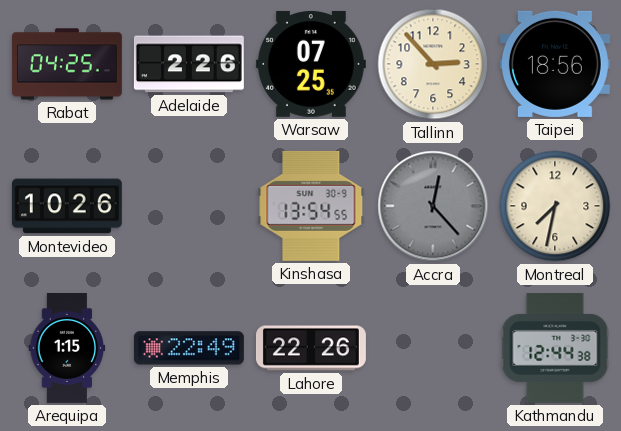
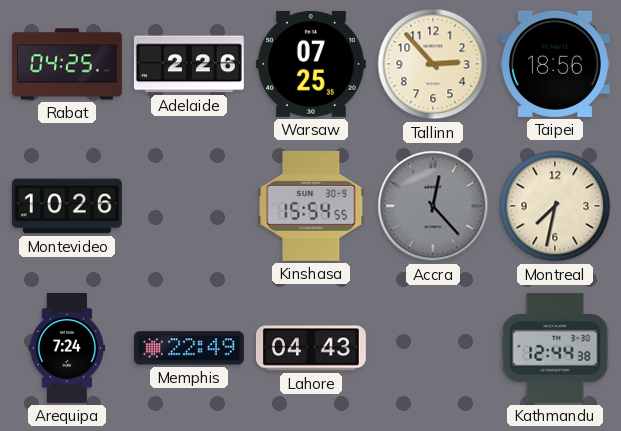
Kinshasa: 13:54 -> 15:54 (311, 206)
Arequipa: 1:15 -> 7:24 (67, 348)
Lahore: 22:26 -> 04:43 (311, 348)
